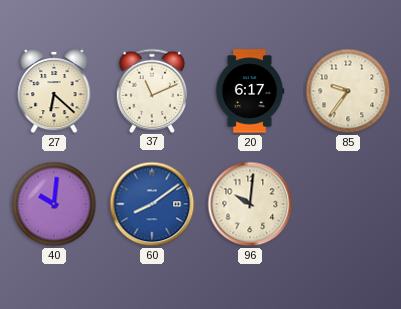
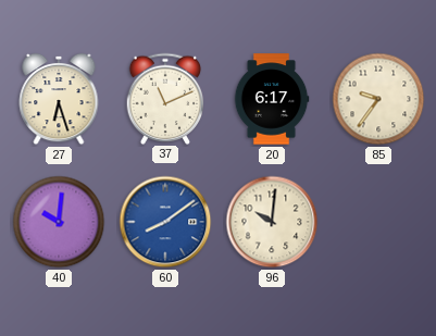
27: 6:22 -> 6:27 (59, 99)
